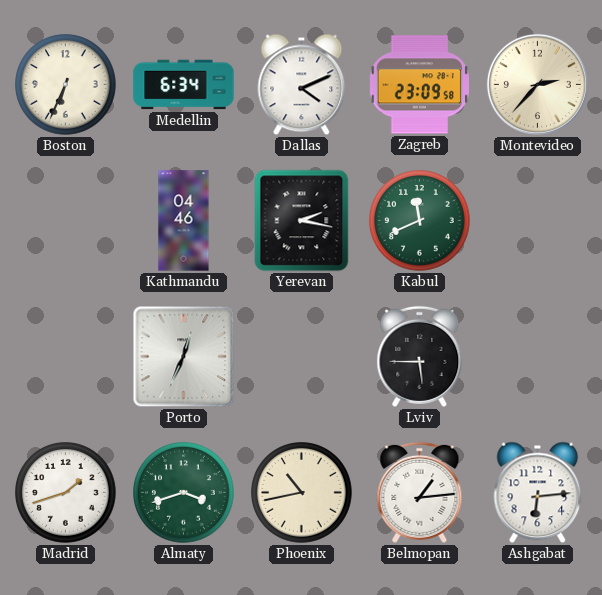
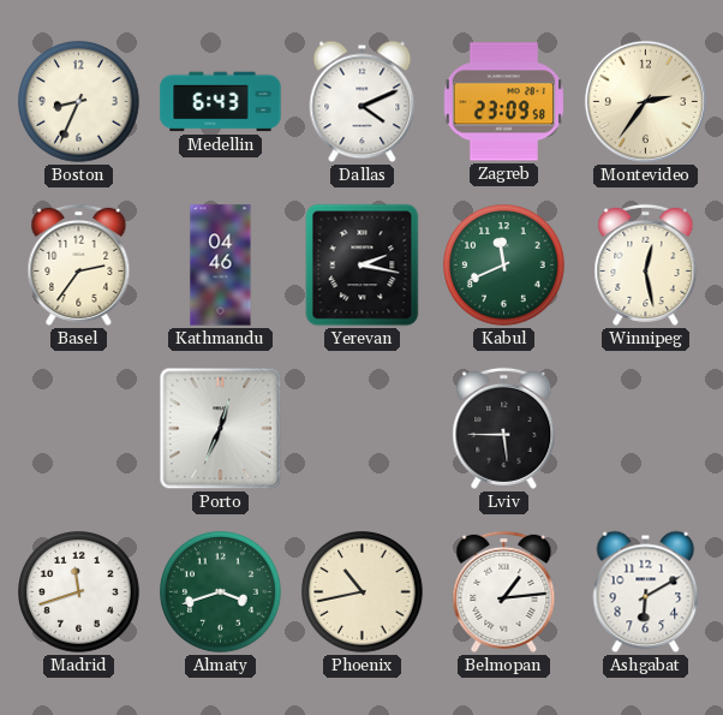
Boston: 6:34 -> 8:34 (79, 102)
Medellin: 6:34 -> 6:43 (221, 102)
Montevideo: 2:37 -> 2:36 (645, 101)
Basel: none -> 2:36 (79, 264)
Winnipeg: none -> 12:28 (646, 264)
Madrid: 1:42 -> 11:42 (79, 592)
Ashgabat: 6:14 -> 6:10 (646, 592)
